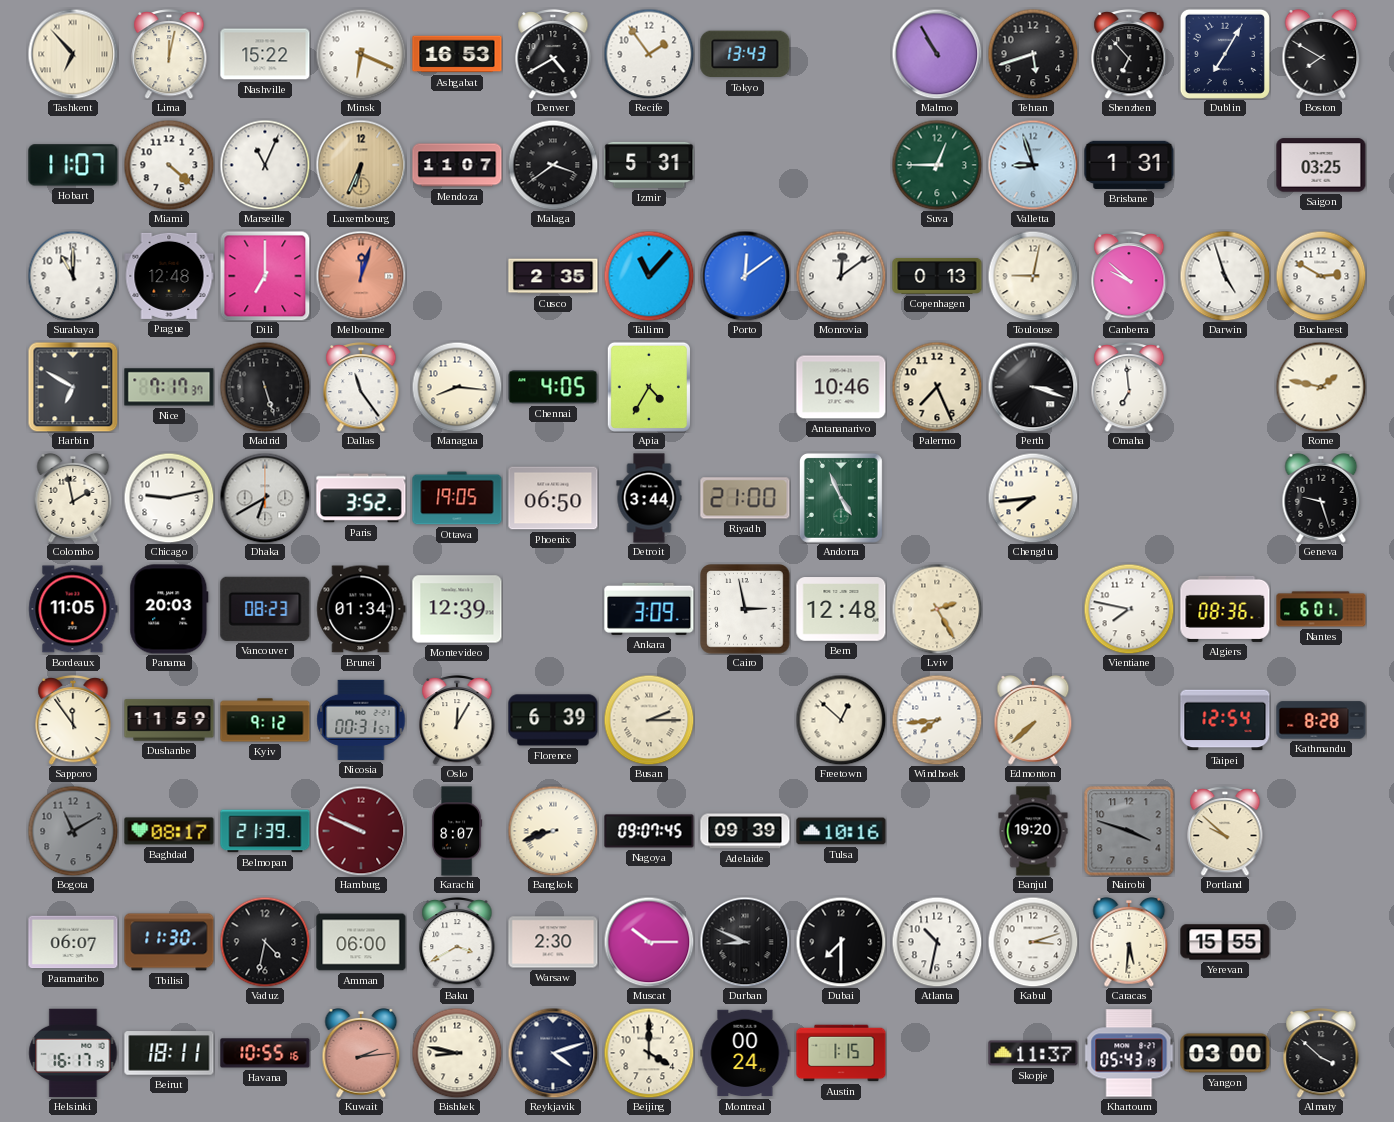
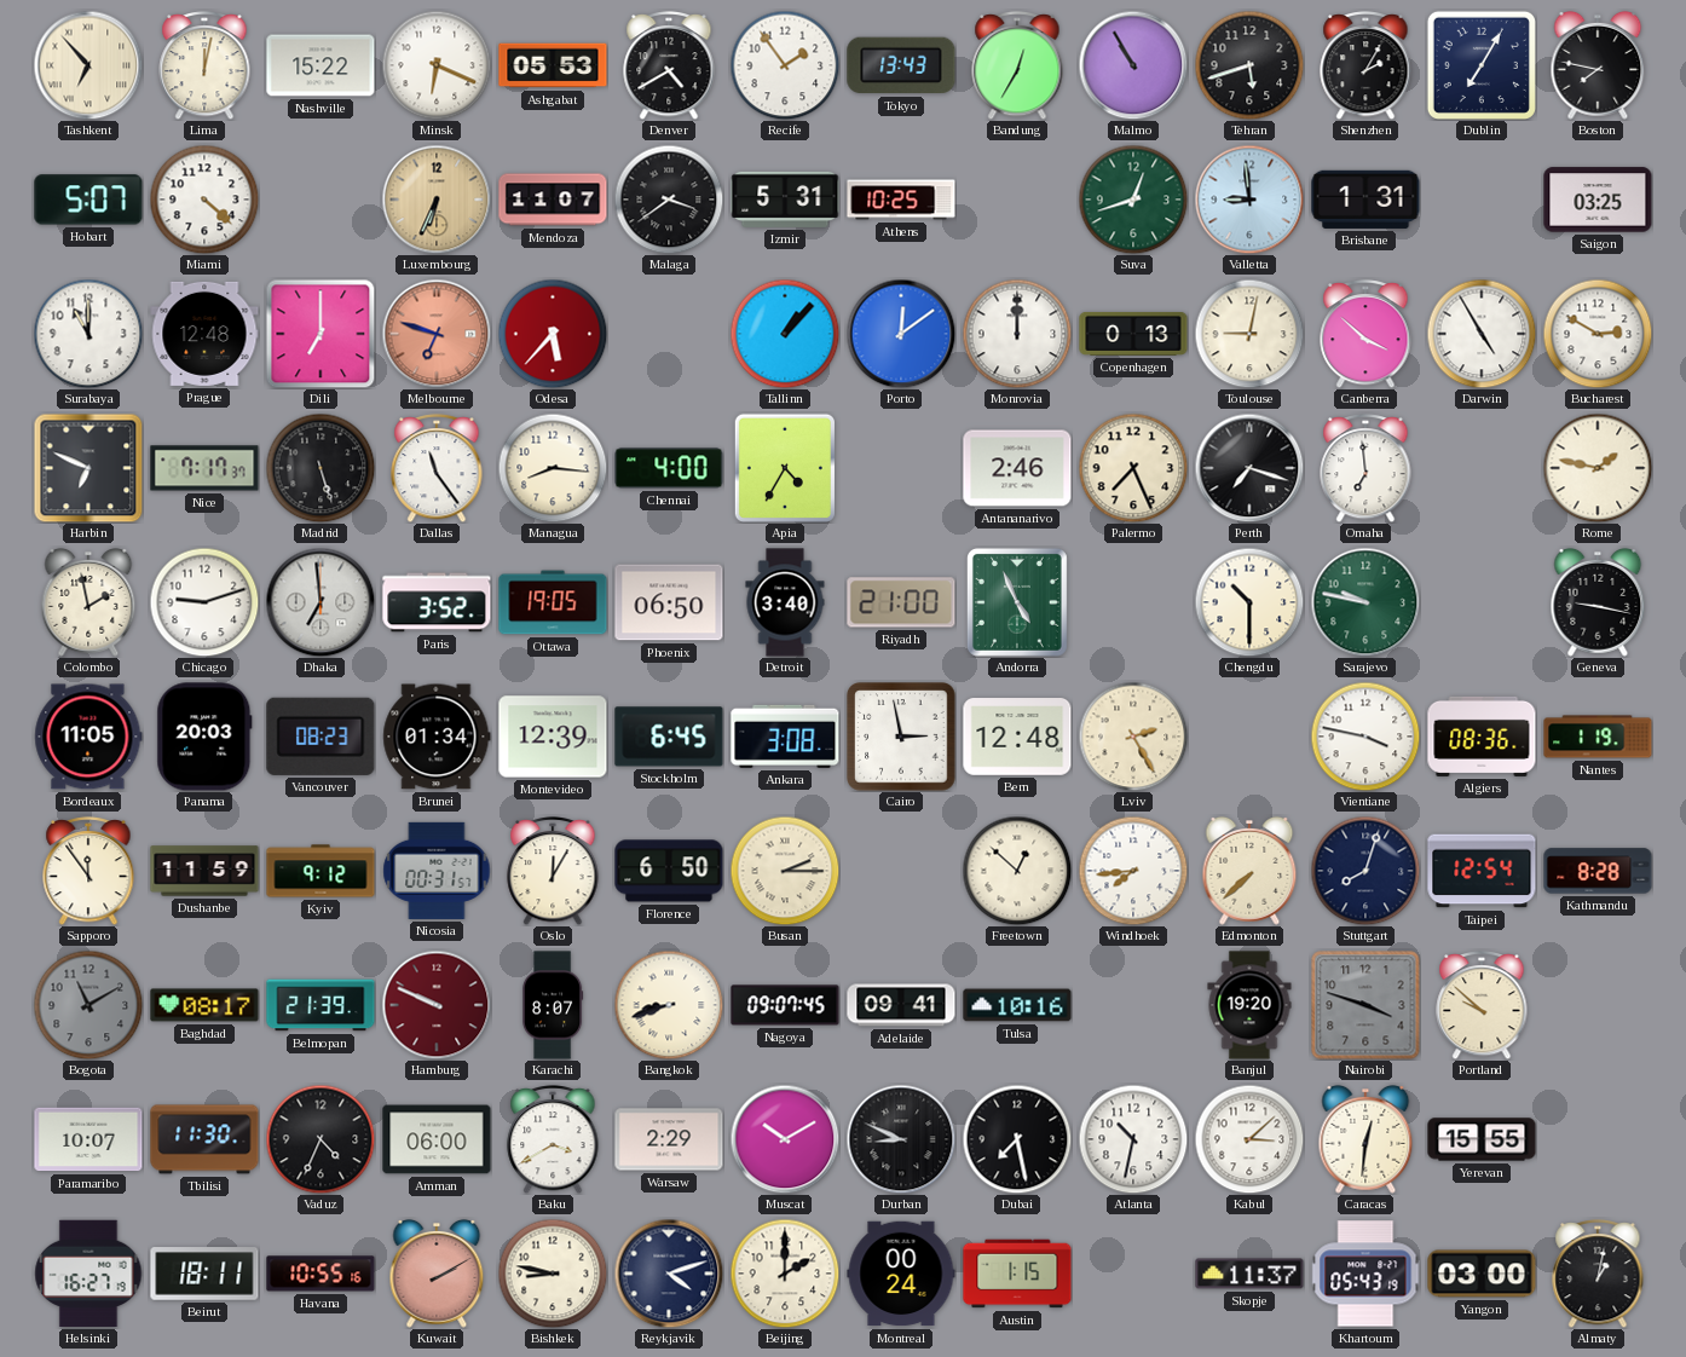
Ashgabat: 16:53 -> 05:53 (553, 65)
Bandung: none -> 12:35 (1017, 65)
Shenzhen: 6:53 -> 2:05 (1365, 65)
Boston: 7:50 -> 7:47 (1598, 65)
Hobart: 11:07 -> 5:07 (88, 200)
Marseille: 11:04 -> none (265, 165)
Athens: none -> 10:25 (901, 200)
Suva: 12:45 -> 12:42 (1133, 200)
Valletta: 8:57 -> 8:59 (1249, 200)
Melbourne: 12:03 -> 6:48 (437, 334)
Odesa: none -> 5:37 (553, 334)
Cusco: 2:35 -> none (553, 276)
Tallinn: 11:07 -> 1:07 (785, 334)
Monrovia: 12:09 -> 12:00 (1017, 334)
Canberra: 9:52 -> 3:52 (1365, 334)
Darwin: 4:57 -> 4:55 (1482, 334)
Harbin: 6:50 -> 6:49 (88, 468)
Chennai: 4:05 -> 4:00 (669, 468)
Antananarivo: 10:46 -> 2:46 (1017, 468)
Perth: 3:18 -> 7:18 (1249, 468)
Chicago: 9:13 -> 9:12 (204, 602)
Dhaka: 6:40 -> 6:59 (321, 602)
Detroit: 3:44 -> 3:40 (785, 602)
Chengdu: 7:44 -> 10:30 (1249, 602)
Sarajevo: none -> 9:47 (1365, 602)
Geneva: 9:27 -> 9:17 (1598, 602)
Stockholm: none -> 6:45 (669, 737)
Ankara: 3:09 -> 3:08 (785, 737)
Vientiane: 7:47 -> 3:47 (1365, 737)
Nantes: 6:01 -> 1:19 (1598, 737)
Florence: 6:39 -> 6:50 (669, 871)
Stuttgart: none -> 8:03 (1365, 871)
Adelaide: 09:39 -> 09:41 (901, 1005)
Paramaribo: 06:07 -> 10:07 (88, 1139)
Vaduz: 4:32 -> 4:34 (321, 1139)
Warsaw: 2:30 -> 2:29 (669, 1139)
Muscat: 10:15 -> 10:10 (785, 1139)
Dubai: 7:30 -> 7:28 (1017, 1139)
Kabul: 3:12 -> 3:08 (1249, 1139)
Caracas: 5:31 -> 12:31 (1365, 1139)
Helsinki: 16:17 -> 16:27 (88, 1274)
Kuwait: 2:14 -> 2:10 (437, 1274)
Beijing: 4:00 -> 2:00 (785, 1274)
Almaty: 3:52 -> 1:02 (1598, 1274)
